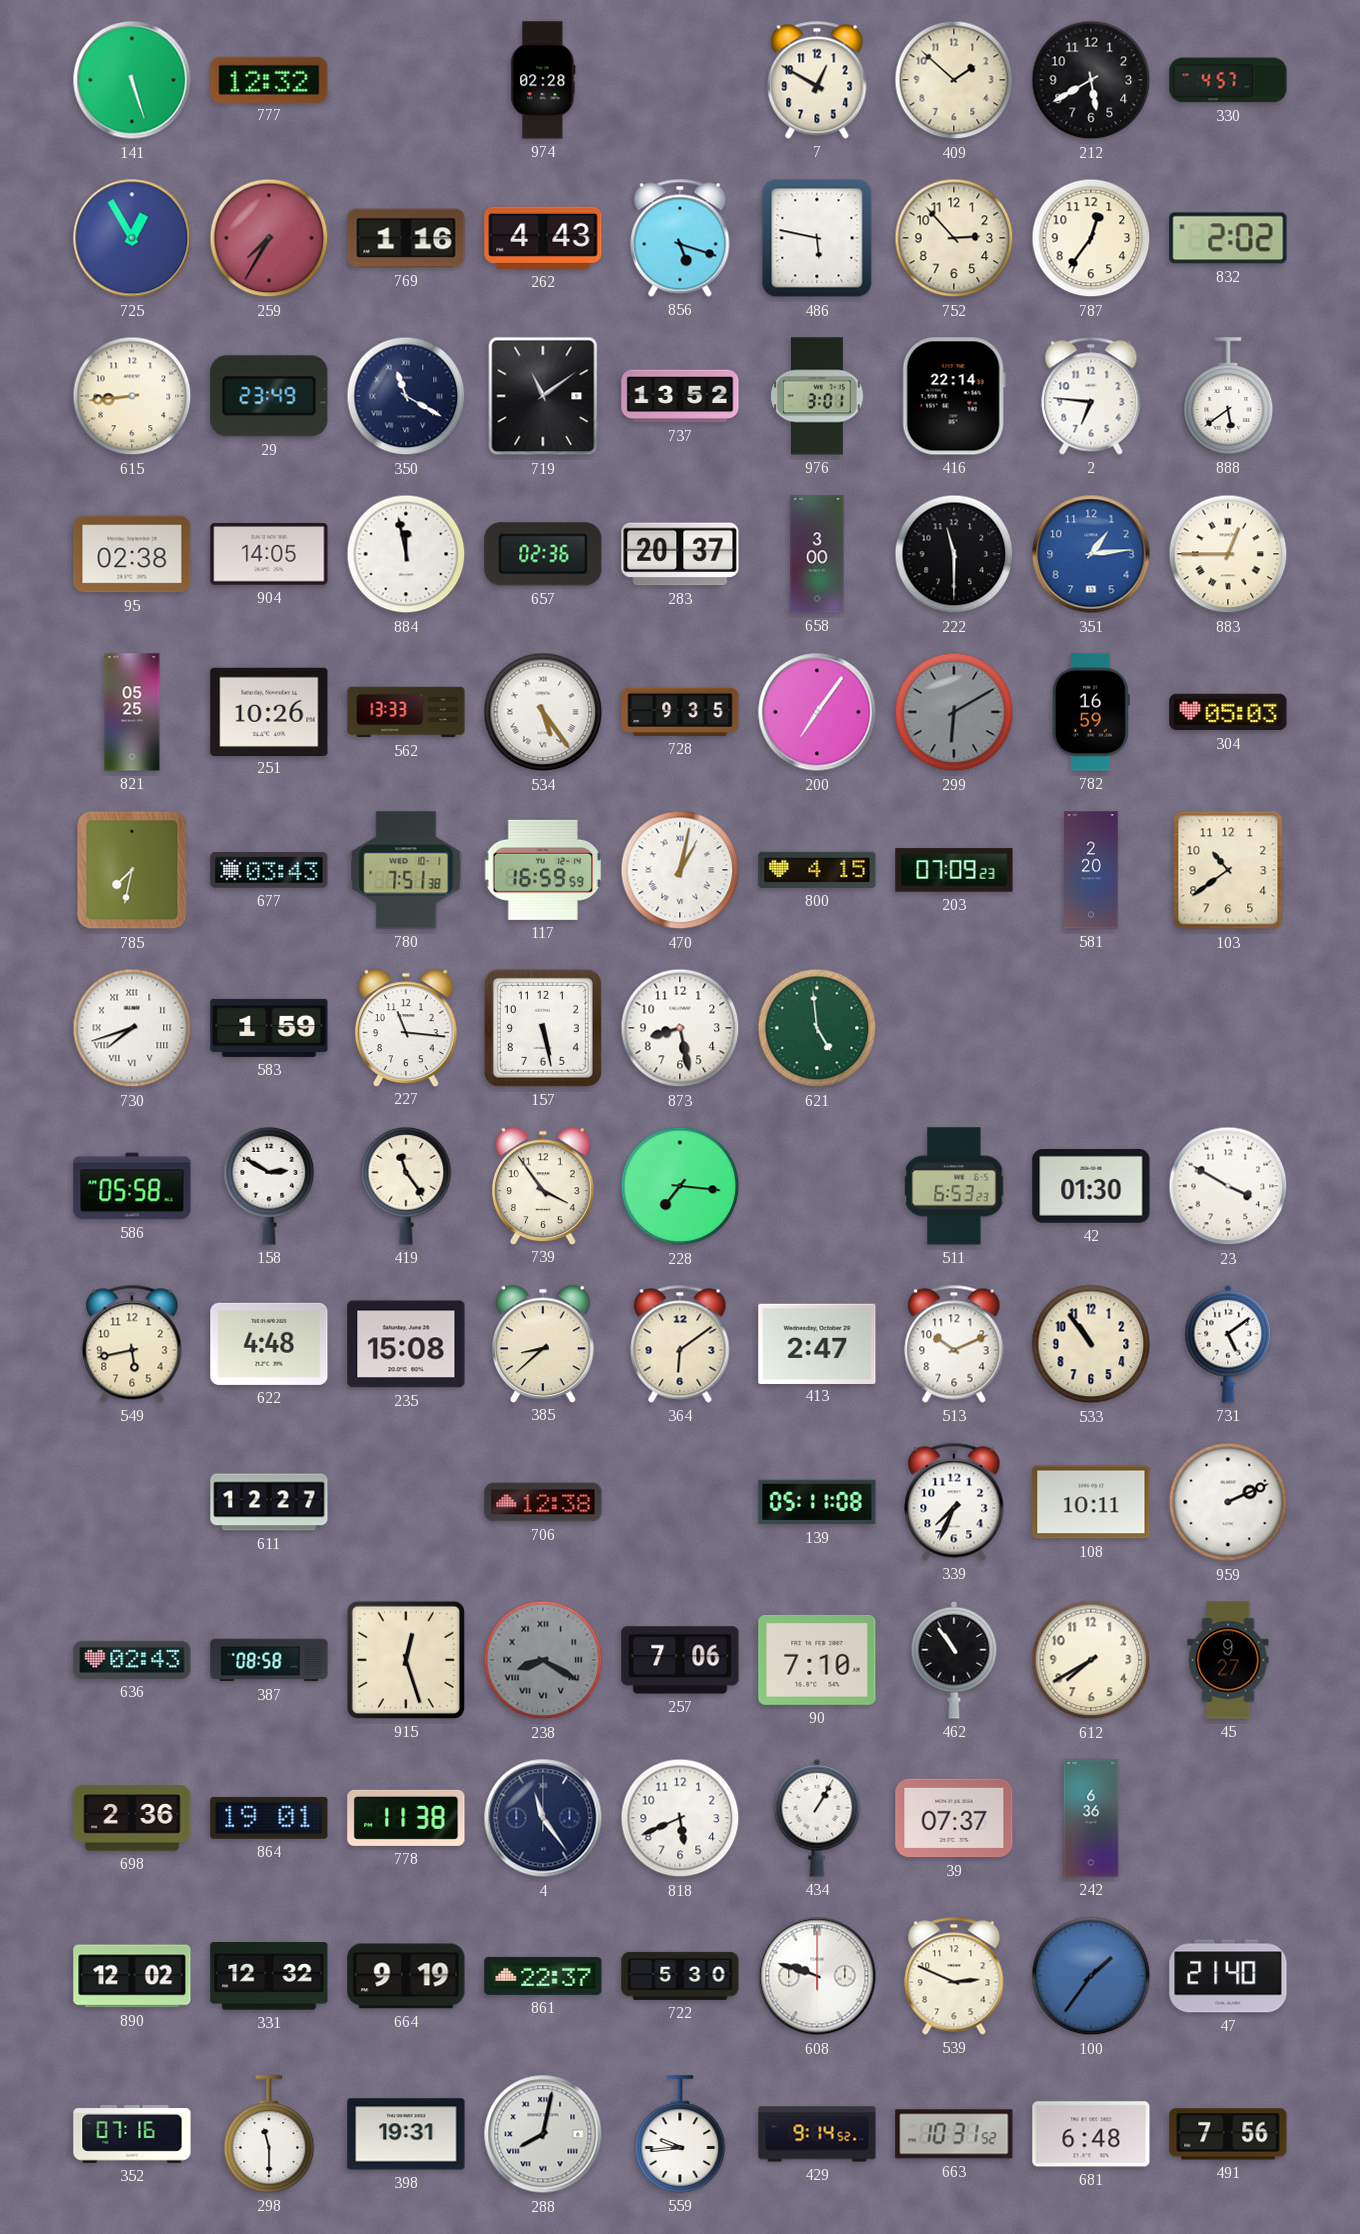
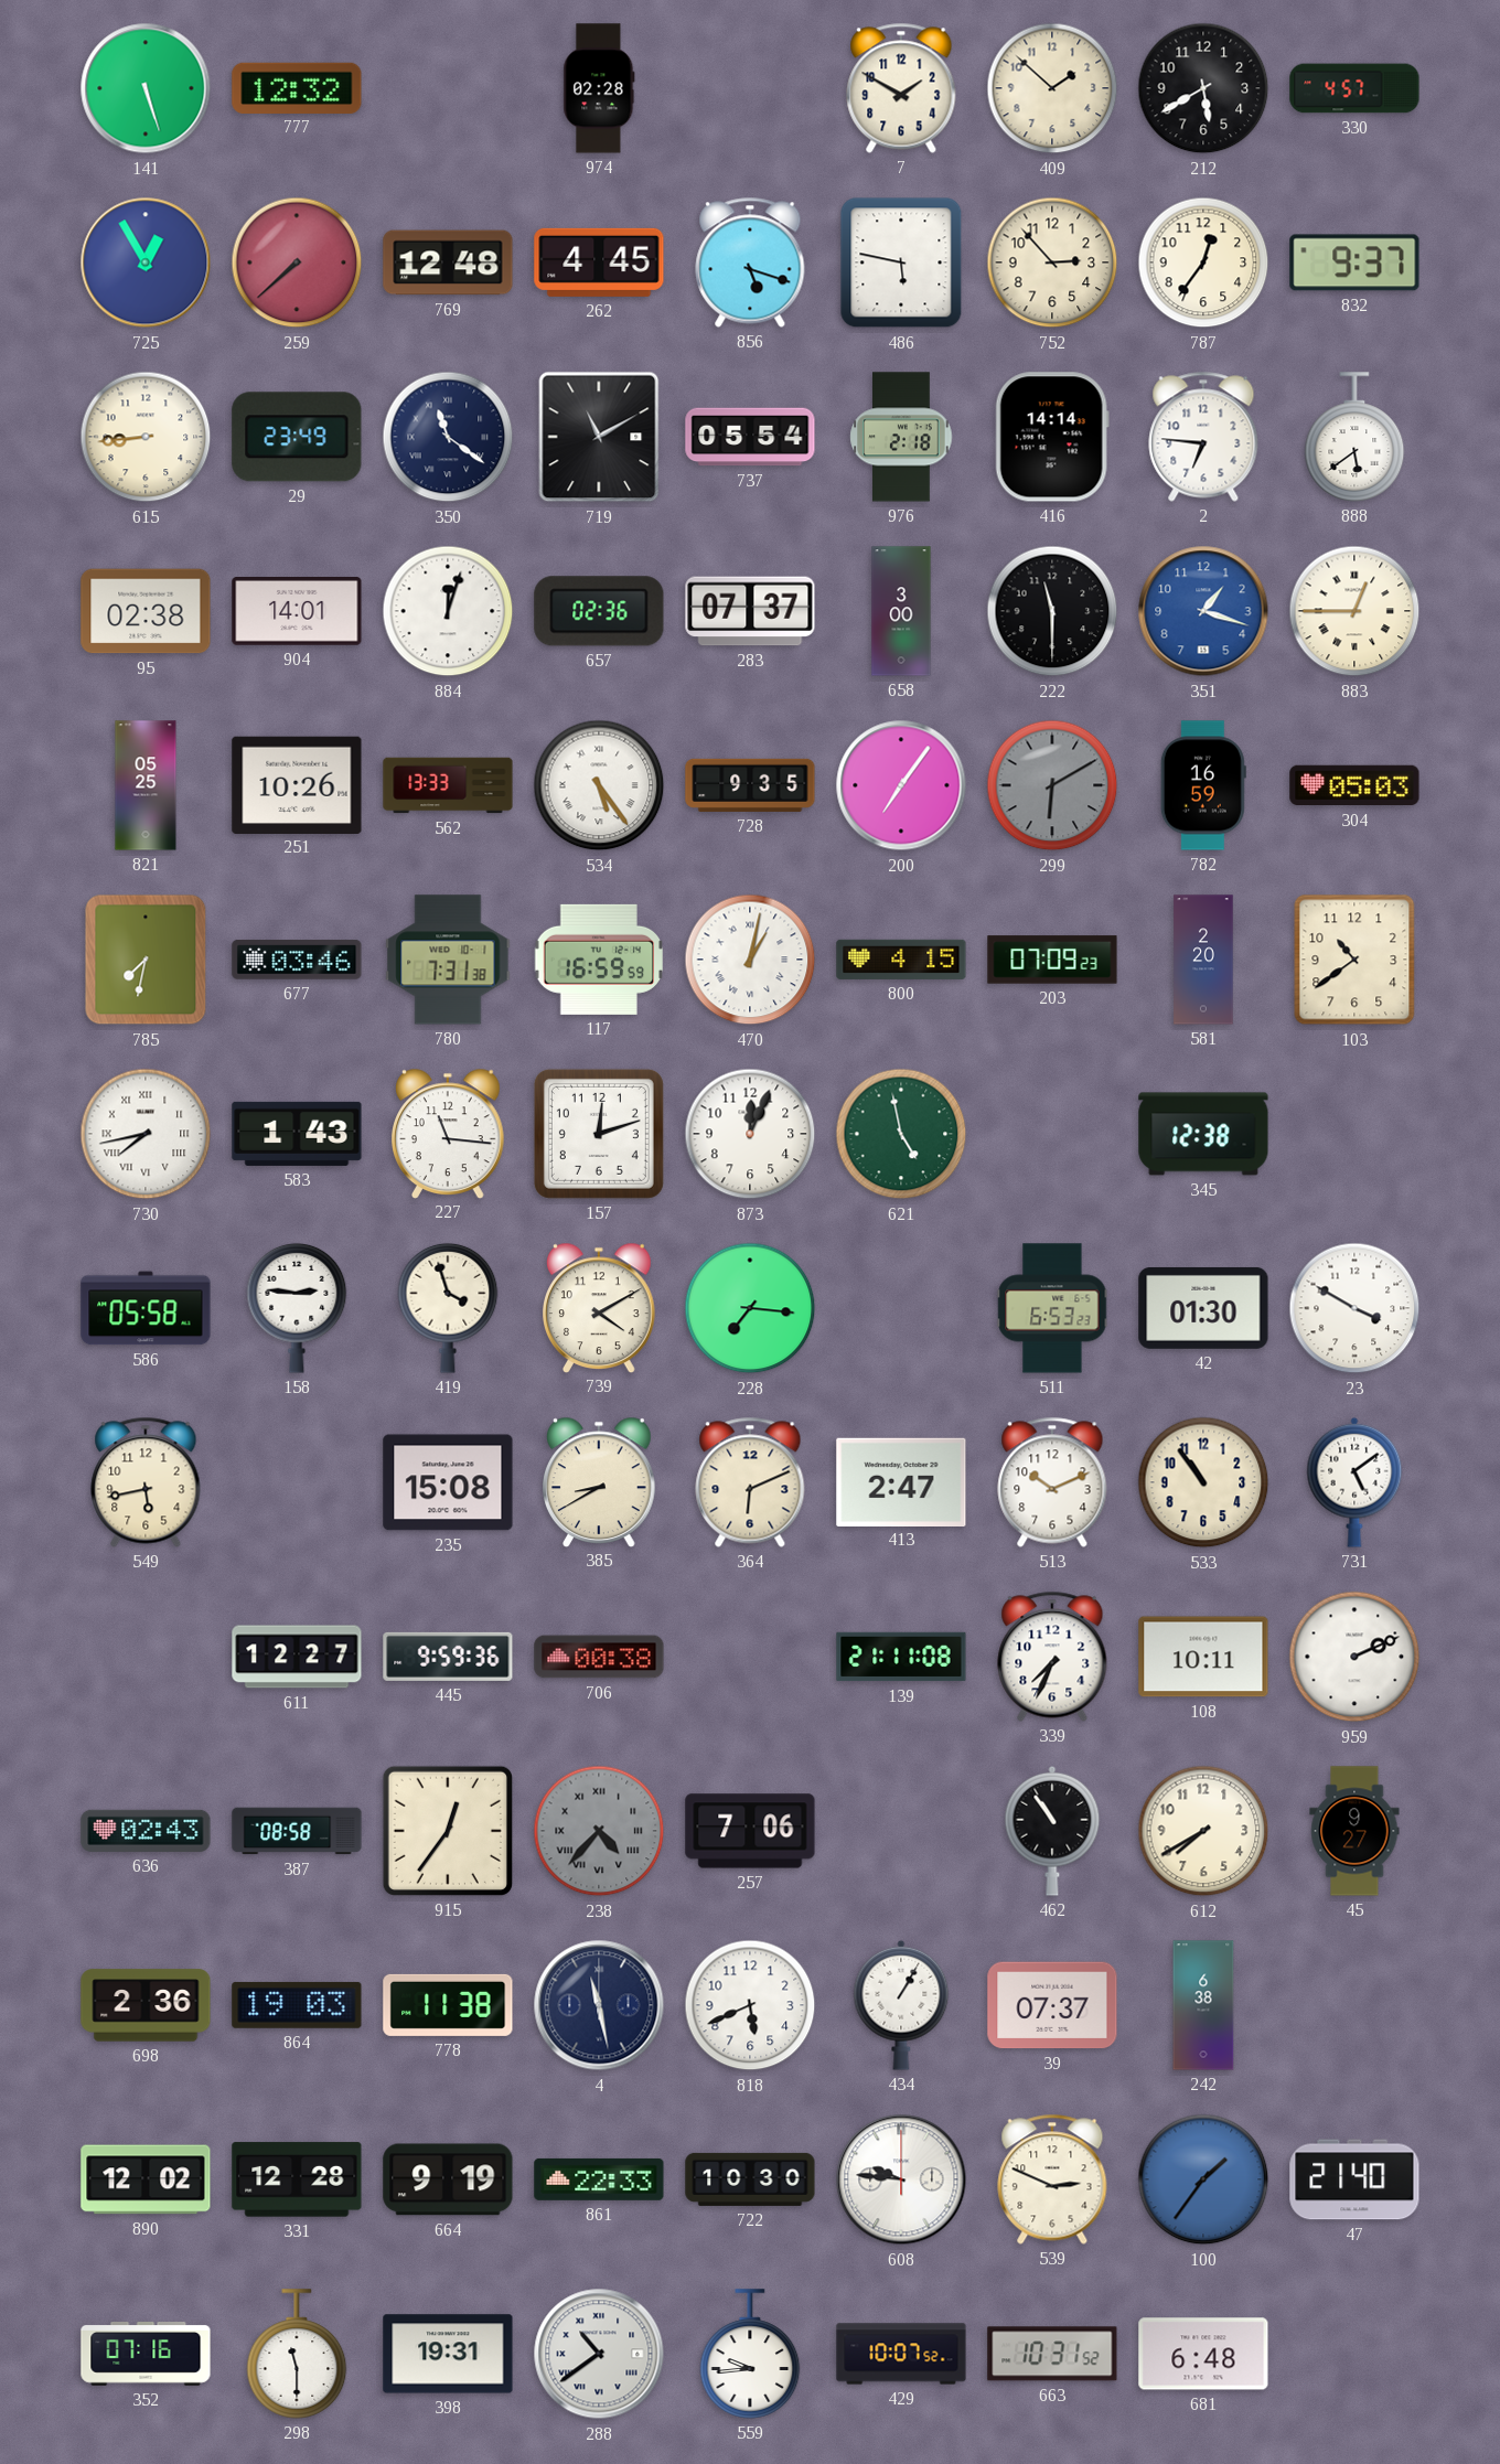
7: 12:50 -> 1:50 (901, 88)
259: 7:35 -> 7:38 (297, 263)
769: 1:16 -> 12:48 (448, 263)
262: 4:43 -> 4:45 (599, 263)
832: 2:02 -> 9:37 (1354, 263)
350: 11:20 -> 11:21 (448, 437)
719: 11:09 -> 11:10 (599, 437)
737: 13:52 -> 05:54 (750, 437)
976: 3:01 -> 2:18 (901, 437)
416: 22:14 -> 14:14 (1052, 437)
904: 14:05 -> 14:01 (297, 612)
884: 11:58 -> 12:03 (448, 611)
283: 20:37 -> 07:37 (750, 611)
351: 1:14 -> 1:18 (1203, 611)
677: 03:43 -> 03:46 (297, 961)
780: 7:51 -> 7:31 (448, 960)
730: 7:42 -> 7:43 (146, 1134)
583: 1:59 -> 1:43 (297, 1134)
157: 5:28 -> 12:12 (599, 1134)
873: 8:28 -> 12:04 (750, 1134)
621: 4:59 -> 4:58 (901, 1134)
345: none -> 12:38 (1203, 1134)
158: 2:50 -> 2:46 (297, 1308)
419: 11:24 -> 3:57 (448, 1308)
739: 3:54 -> 4:10 (600, 1307)
622: 4:48 -> none (269, 1344)
385: 8:38 -> 8:40 (600, 1481)
364: 6:09 -> 6:11 (750, 1482)
445: none -> 9:59 (448, 1657)
706: 12:38 -> 00:38 (599, 1657)
139: 05:11 -> 21:11 (901, 1657)
915: 12:27 -> 12:36 (448, 1831)
238: 8:20 -> 4:37 (599, 1831)
90: 7:10 -> none (817, 1660)
864: 19:01 -> 19:03 (297, 2005)
4: 11:24 -> 11:28 (599, 2005)
242: 6:36 -> 6:38 (1203, 2005)
331: 12:32 -> 12:28 (297, 2179)
861: 22:37 -> 22:33 (599, 2179)
722: 5:30 -> 10:30 (750, 2179)
608: 9:48 -> 9:46 (901, 2179)
288: 8:02 -> 10:39 (599, 2354)
429: 9:14 -> 10:07 (901, 2354)
491: 7:56 -> none (1228, 2134)
